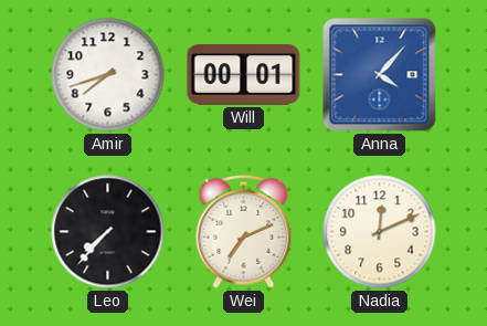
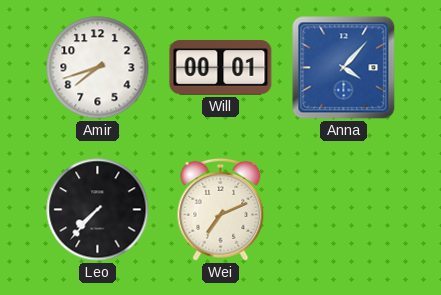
Nadia: 12:11 -> none (380, 232)
